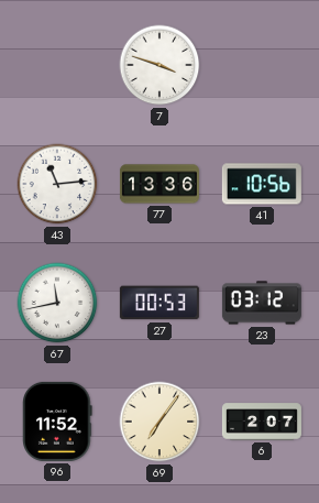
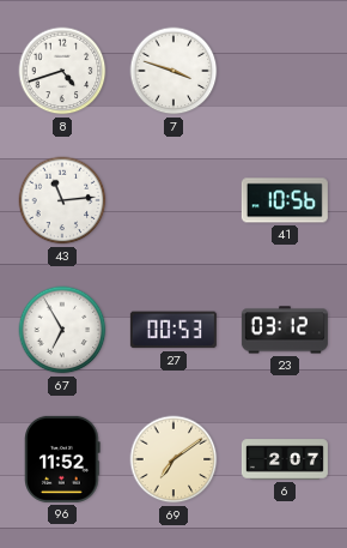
8: none -> 4:42 (62, 71)
77: 13:36 -> none (159, 184)
67: 11:43 -> 6:55 (62, 330)
69: 7:06 -> 7:09 (173, 459)
